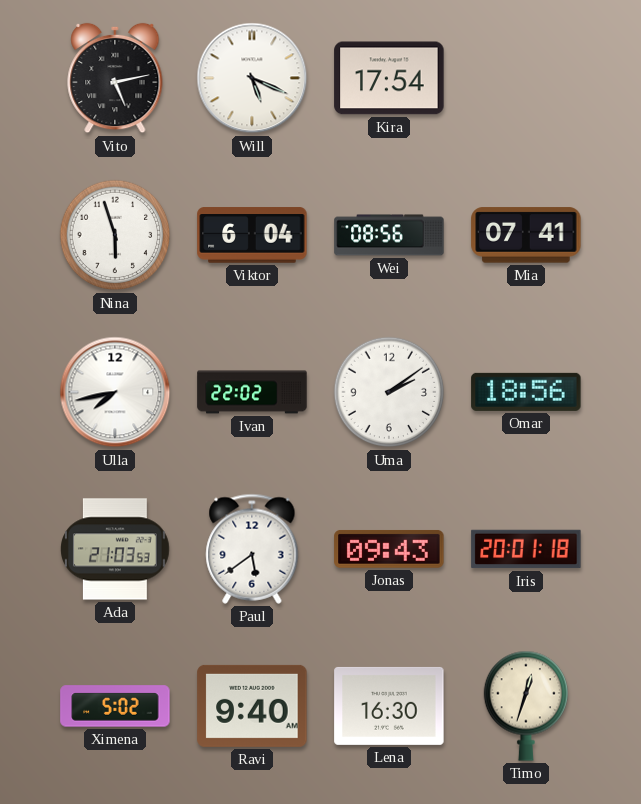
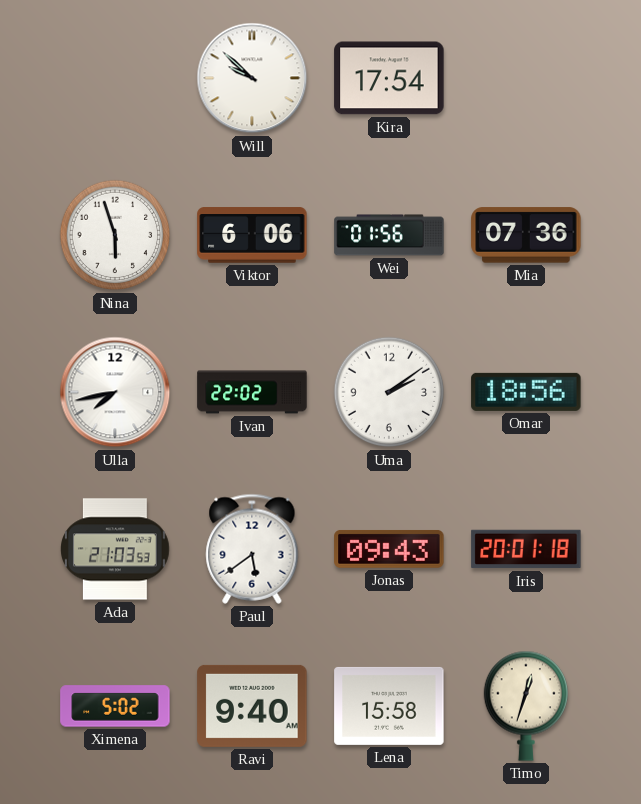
Vito: 5:13 -> none (115, 78)
Will: 5:19 -> 9:52 (252, 78)
Viktor: 6:04 -> 6:06 (252, 235)
Wei: 08:56 -> 01:56 (389, 235)
Mia: 07:41 -> 07:36 (526, 235)
Lena: 16:30 -> 15:58 (389, 706)
